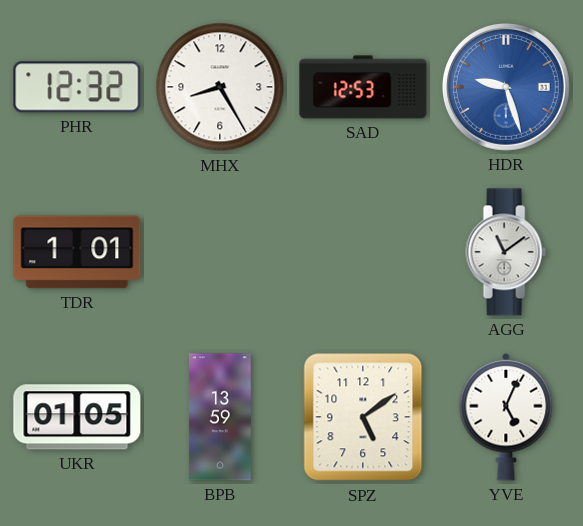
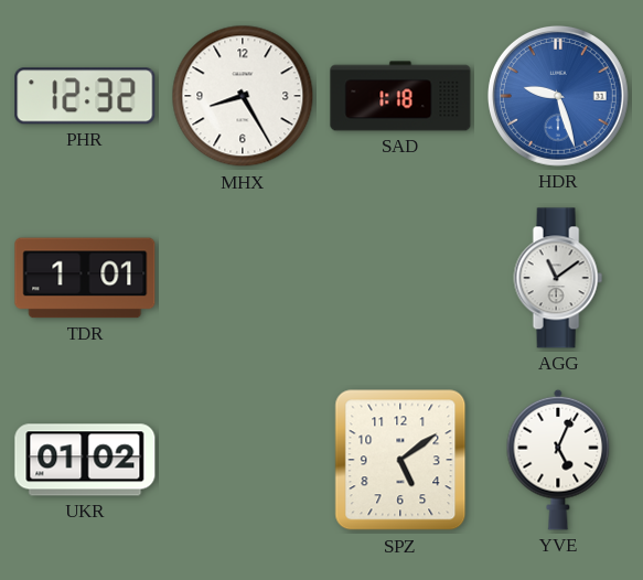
SAD: 12:53 -> 1:18 (400, 96)
UKR: 01:05 -> 01:02 (85, 460)
BPB: 13:59 -> none (220, 417)
